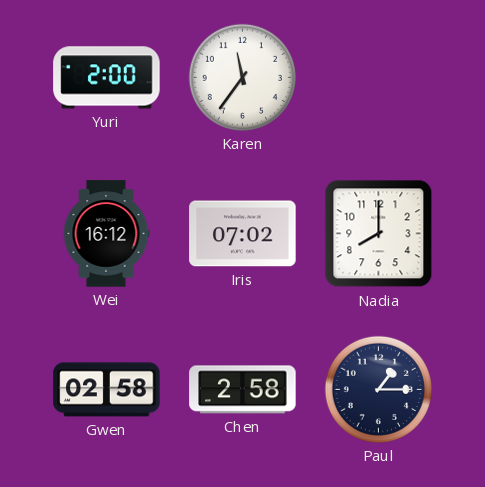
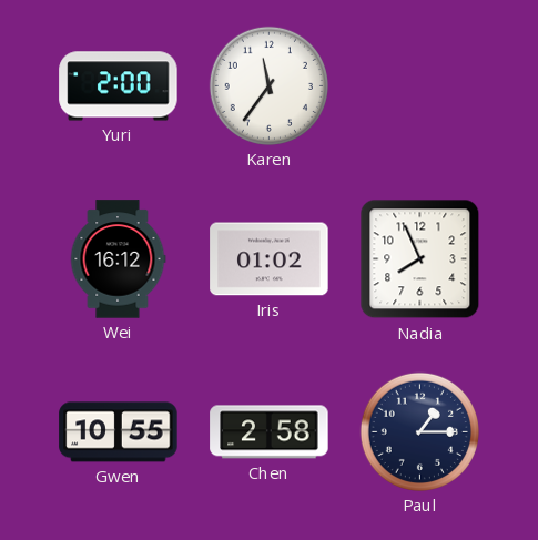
Iris: 07:02 -> 01:02 (270, 259)
Nadia: 8:00 -> 7:56 (420, 259)
Gwen: 02:58 -> 10:55 (119, 432)
